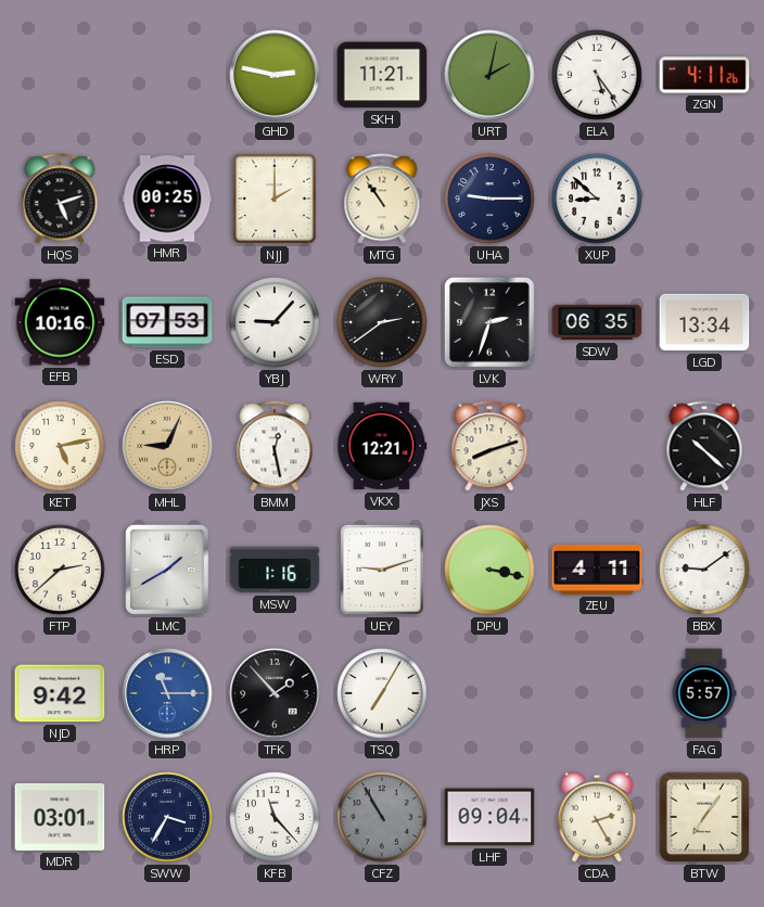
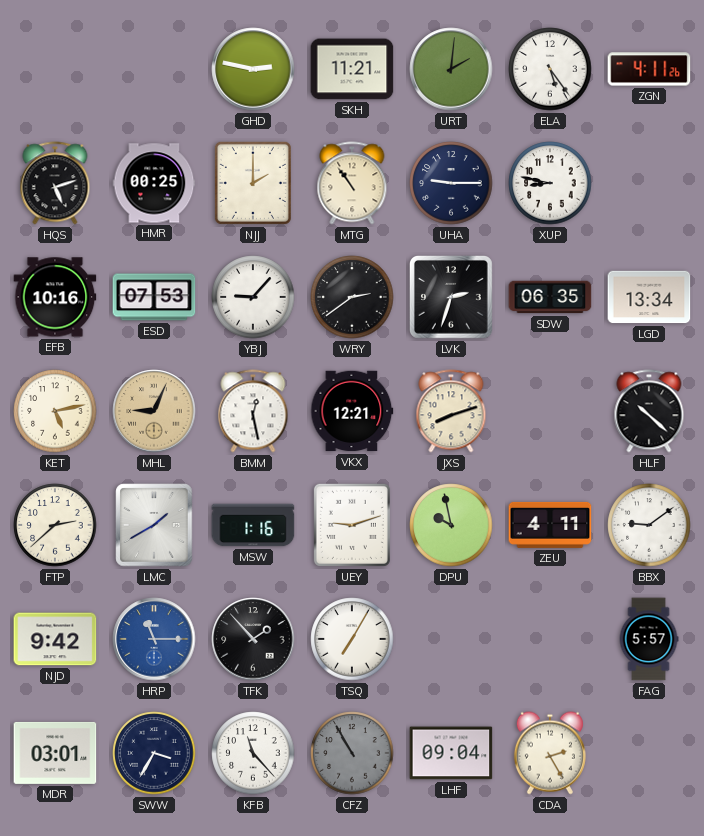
URT: 2:02 -> 2:01 (451, 69)
XUP: 8:52 -> 8:47 (550, 183)
DPU: 3:17 -> 9:58 (451, 525)
BTW: 7:06 -> none (704, 817)
